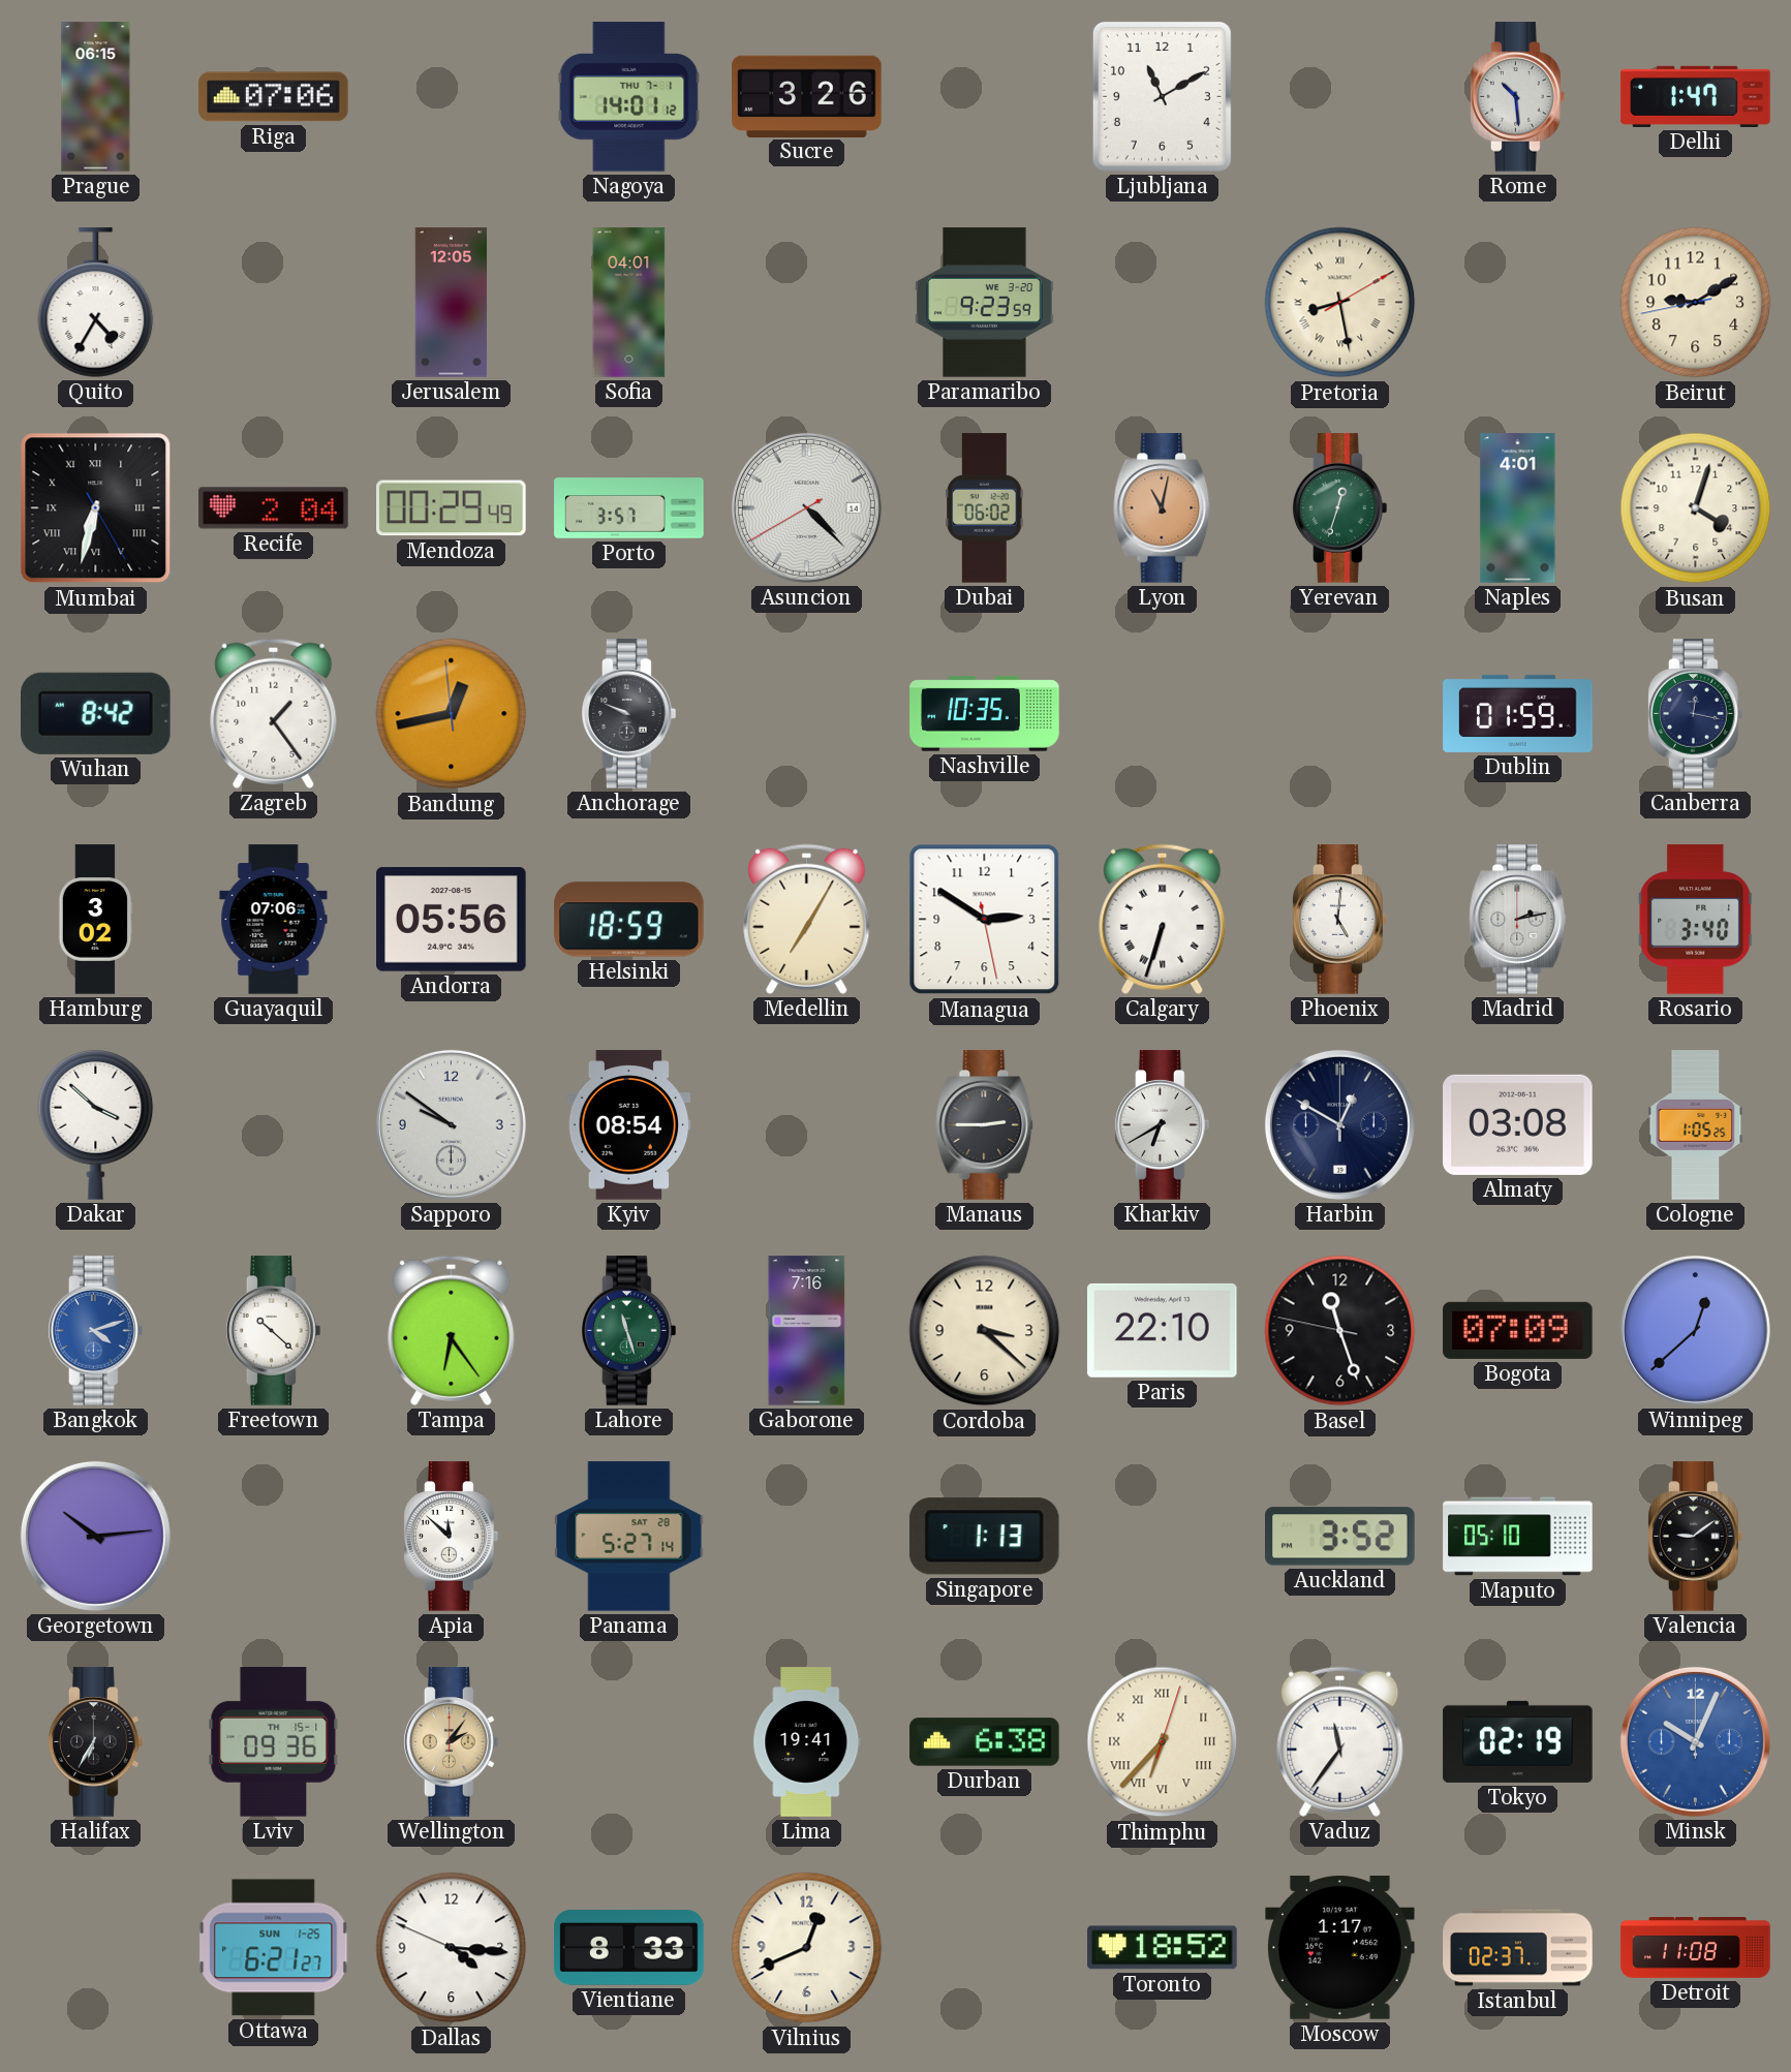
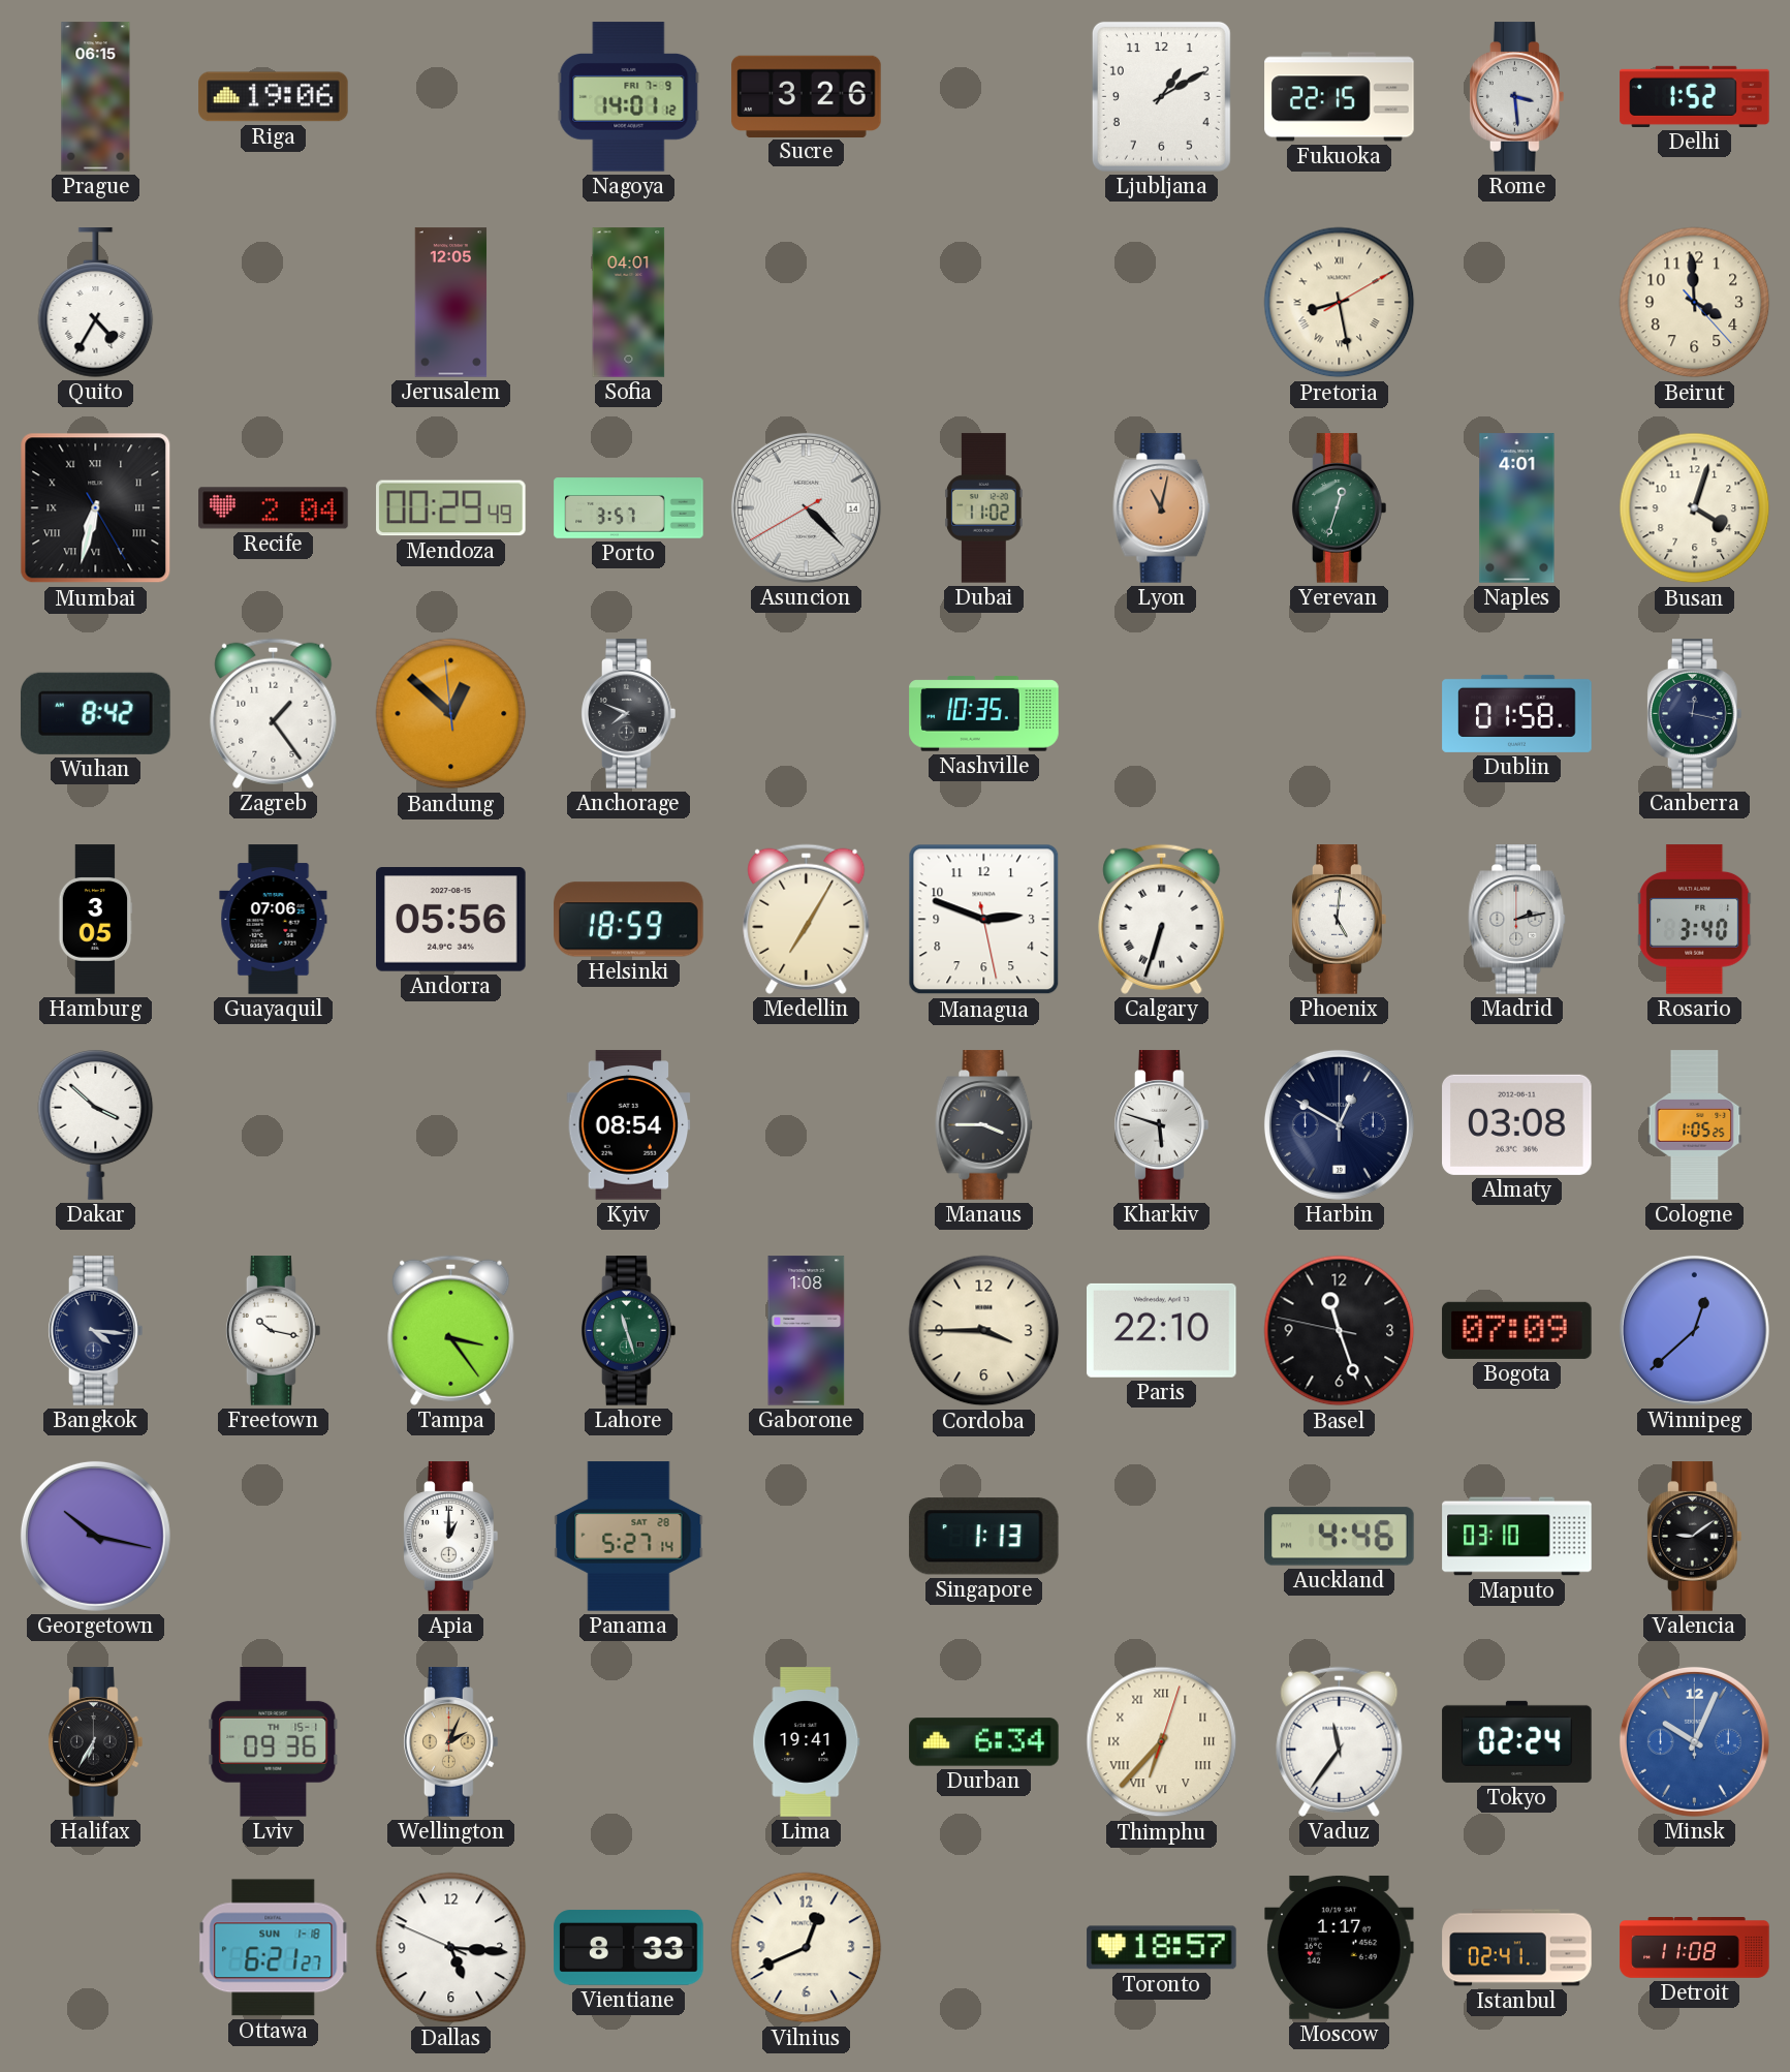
Riga: 07:06 -> 19:06 (274, 97)
Nagoya date: THU 7-1 -> FRI 7-9 (629, 97)
Ljubljana: 11:10 -> 1:10 (1161, 96)
Fukuoka: none -> 22:15 (1340, 97)
Rome: 10:29 -> 3:29 (1517, 97)
Delhi: 1:47 -> 1:52 (1695, 96)
Paramaribo: 9:23 -> none (985, 303)
Beirut: 9:09 -> 3:59 (1695, 303)
Dubai: 06:02 -> 11:02 (984, 508)
Bandung: 12:42 -> 12:51 (451, 714)
Anchorage: 9:49 -> 7:49 (629, 714)
Dublin: 01:59 -> 01:58 (1517, 713)
Hamburg: 3:02 -> 3:05 (96, 920)
Managua: 2:50 -> 2:48 (984, 920)
Sapporo: 9:51 -> none (451, 1124)
Manaus: 2:45 -> 3:45 (984, 1125)
Kharkiv: 6:40 -> 5:48 (1162, 1125)
Bangkok: 4:12 -> 4:16 (96, 1331)
Bangkok dial: blue -> navy (96, 1331)
Freetown: 10:22 -> 10:17 (274, 1331)
Tampa: 6:24 -> 3:24 (451, 1330)
Gaborone: 7:16 -> 1:08 (807, 1331)
Cordoba: 3:22 -> 3:45 (984, 1331)
Georgetown: 10:14 -> 10:17 (95, 1536)
Apia: 11:52 -> 1:00 (451, 1537)
Auckland: 3:52 -> 4:46 (1340, 1537)
Maputo: 05:10 -> 03:10 (1517, 1537)
Wellington: 2:06 -> 2:04 (451, 1742)
Durban: 6:38 -> 6:34 (984, 1742)
Tokyo: 02:19 -> 02:24 (1517, 1741)
Ottawa date: SUN 1-25 -> SUN 1-18 (274, 1948)
Dallas: 4:15 -> 5:15 (451, 1948)
Toronto: 18:52 -> 18:57 (1162, 1948)
Istanbul: 02:37 -> 02:41 (1517, 1948)
